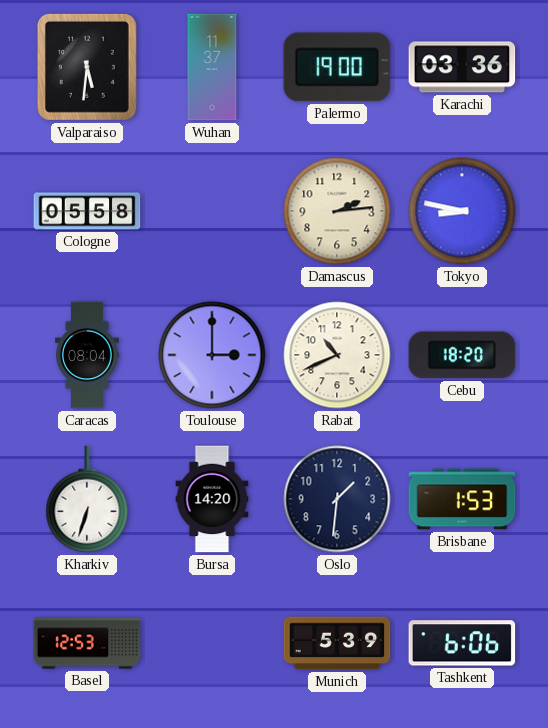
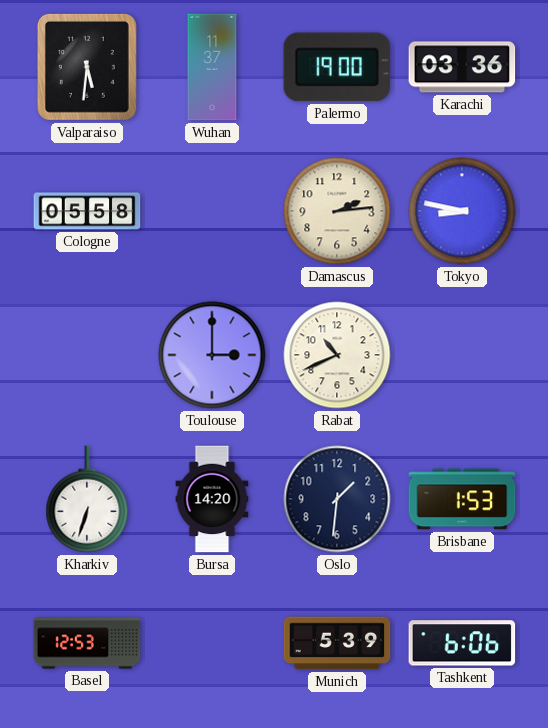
Caracas: 08:04 -> none (87, 355)
Cebu: 18:20 -> none (462, 355)
